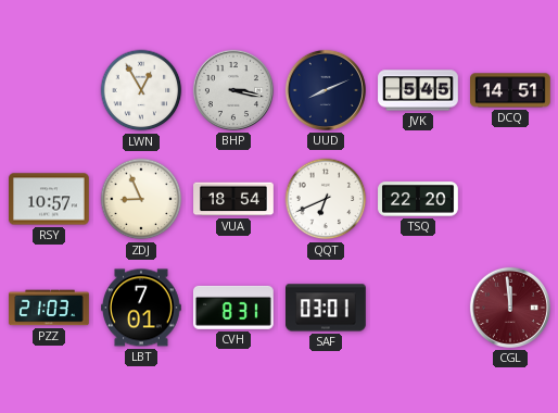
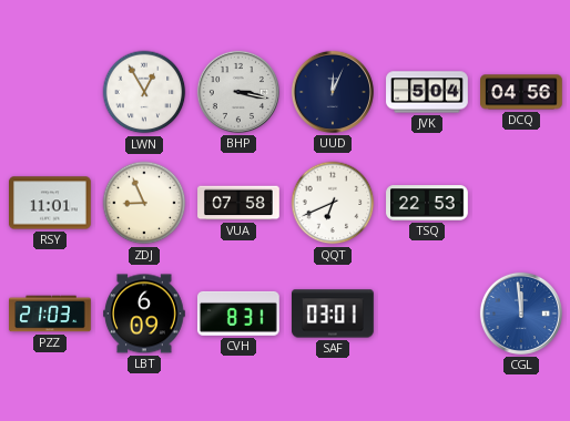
UUD: 8:11 -> 12:04 (333, 92)
JVK: 5:45 -> 5:04 (427, 92)
DCQ: 14:51 -> 04:56 (522, 92)
RSY: 10:57 -> 11:01 (51, 203)
VUA: 18:54 -> 07:58 (238, 203)
TSQ: 22:20 -> 22:53 (427, 203)
LBT: 7:01 -> 6:09 (145, 314)
CGL dial: burgundy -> blue (521, 314)
